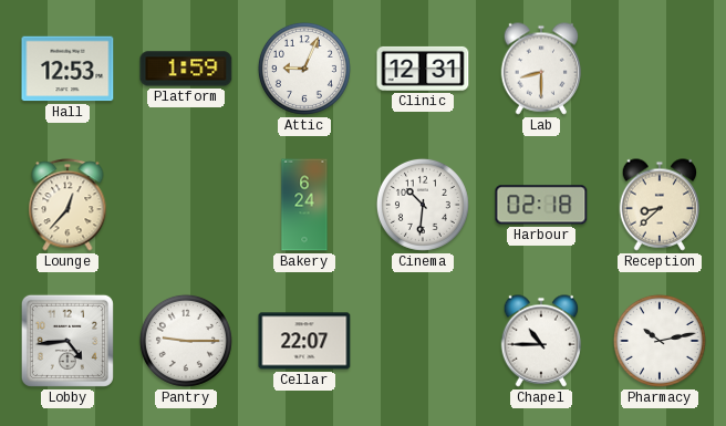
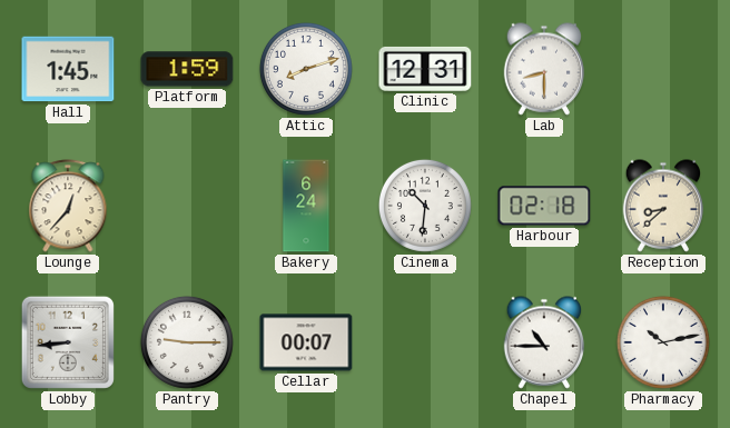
Hall: 12:53 -> 1:45 (68, 69)
Attic: 9:04 -> 8:12 (306, 69)
Lobby: 4:44 -> 8:44 (68, 342)
Cellar: 22:07 -> 00:07 (306, 342)
